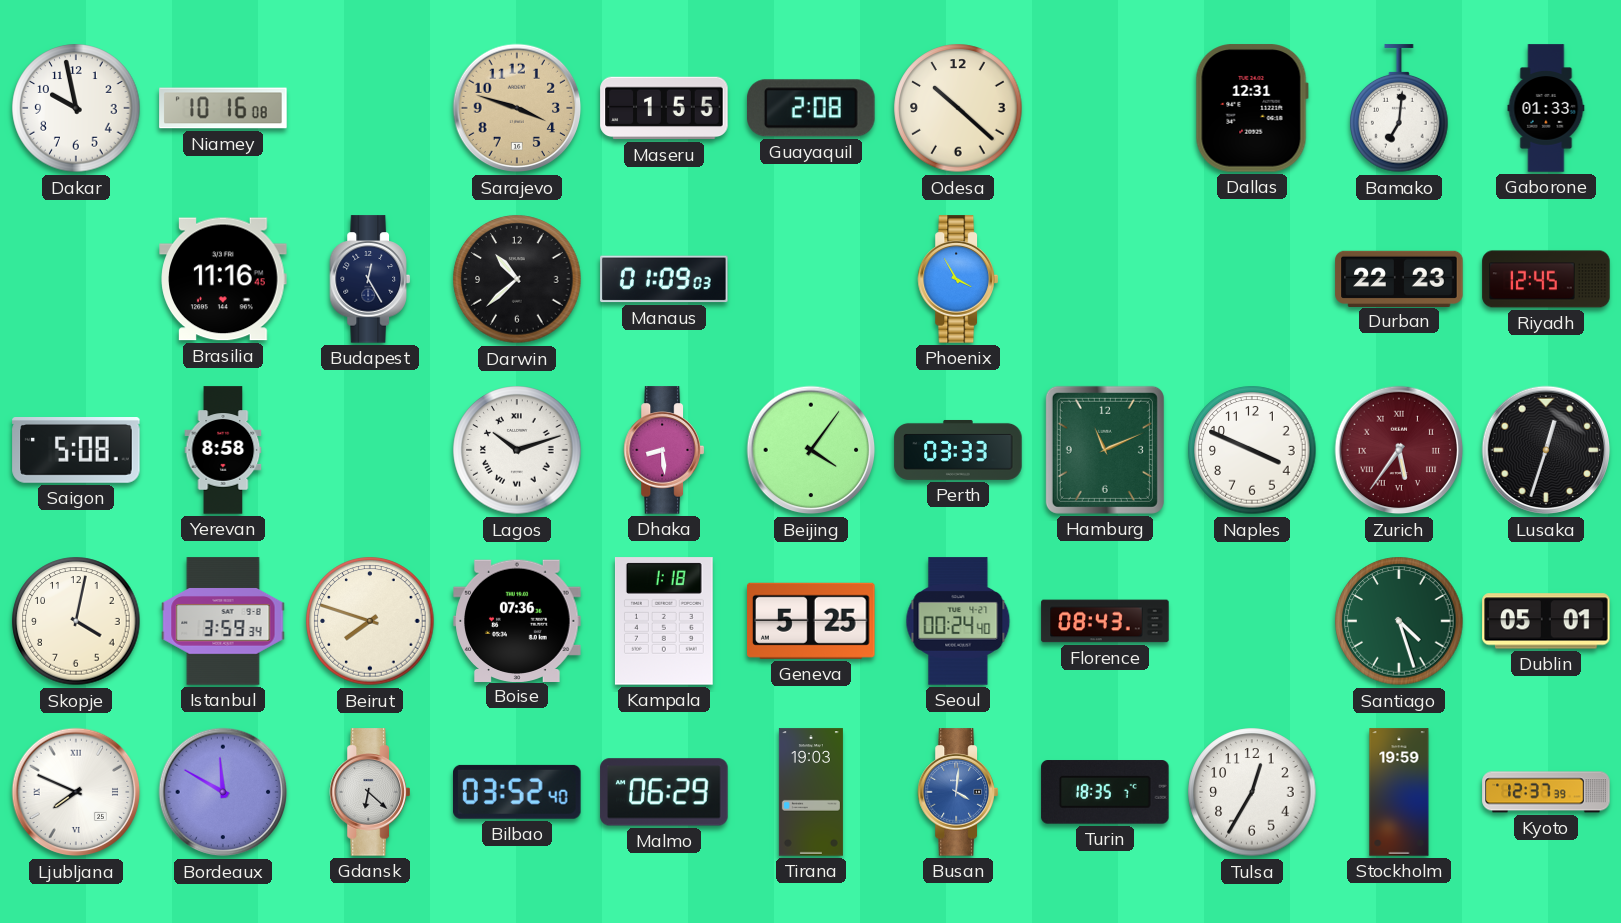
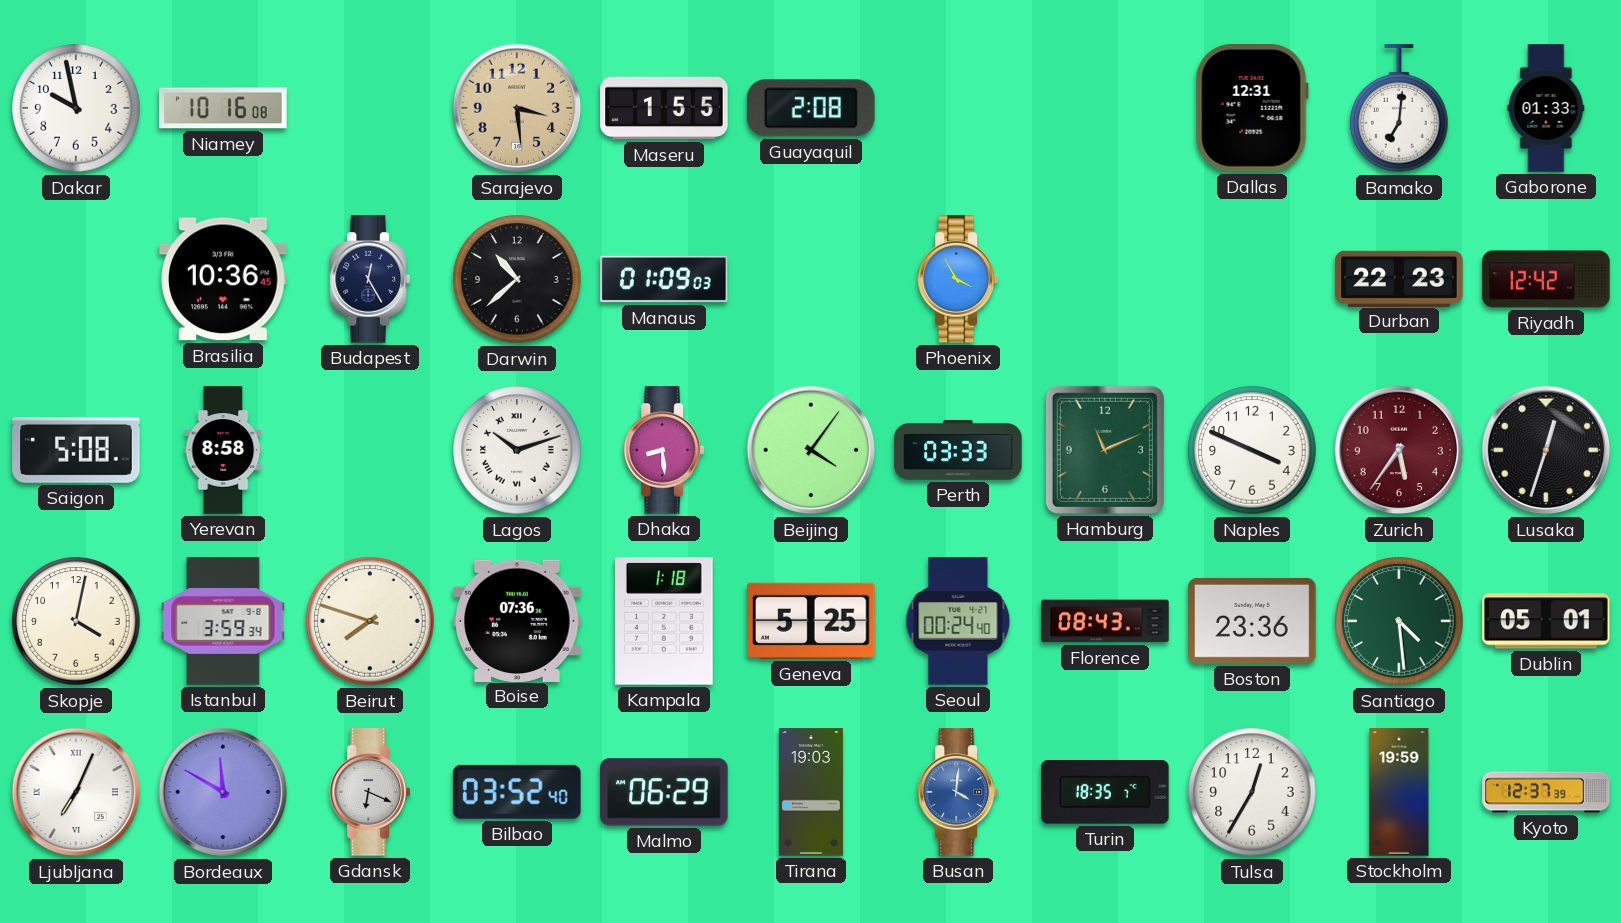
Sarajevo: 3:48 -> 3:29 (517, 108)
Odesa: 10:22 -> none (958, 108)
Brasilia: 11:16 -> 10:36 (223, 279)
Riyadh: 12:45 -> 12:42 (1546, 279)
Zurich numerals: Roman -> Arabic (1399, 450)
Boston: none -> 23:36 (1252, 621)
Santiago: 4:27 -> 4:29 (1399, 621)
Ljubljana: 7:49 -> 7:04 (76, 792)
Gdansk: 6:22 -> 6:19 (369, 792)
